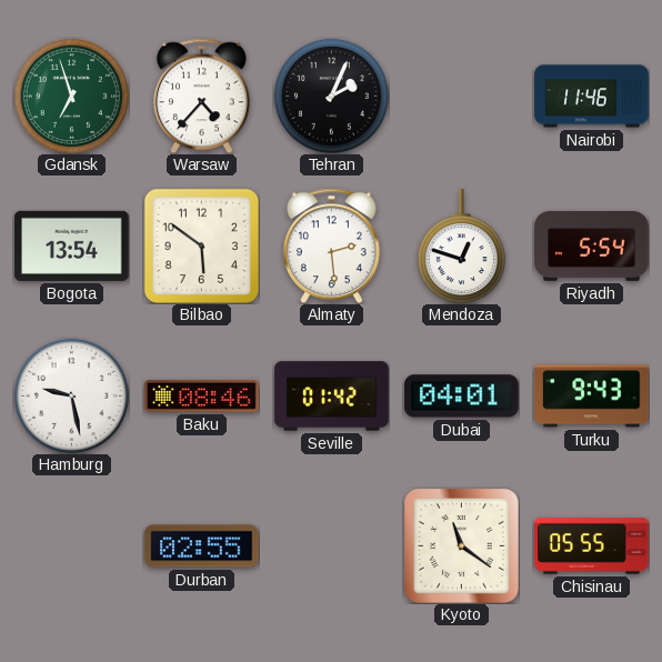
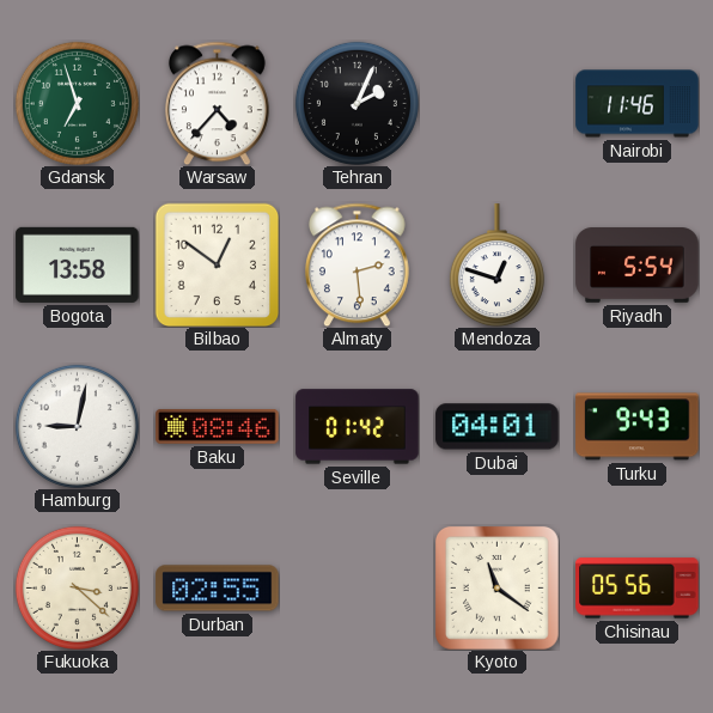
Bogota: 13:54 -> 13:58 (78, 264)
Bilbao: 5:51 -> 12:51 (217, 264)
Hamburg: 9:28 -> 9:02 (77, 426)
Fukuoka: none -> 3:22 (77, 587)
Chisinau: 05:55 -> 05:56 (638, 589)
